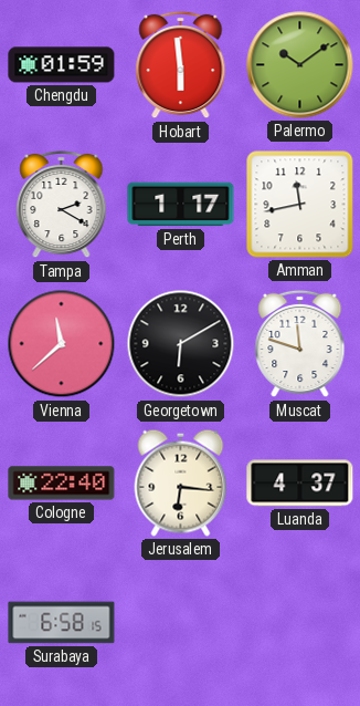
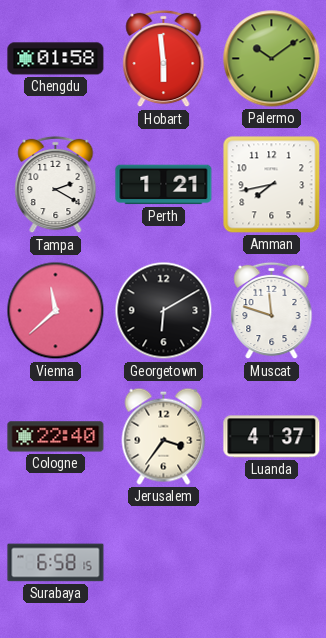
Chengdu: 01:59 -> 01:58 (56, 59)
Perth: 1:17 -> 1:21 (164, 185)
Amman: 11:43 -> 7:43 (272, 185)
Jerusalem: 6:16 -> 3:36 (164, 436)
